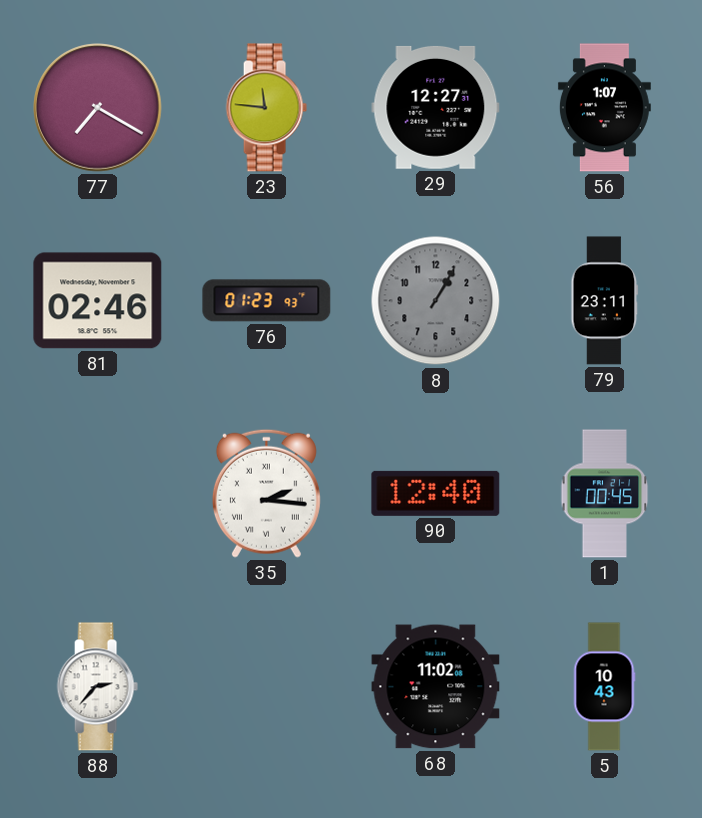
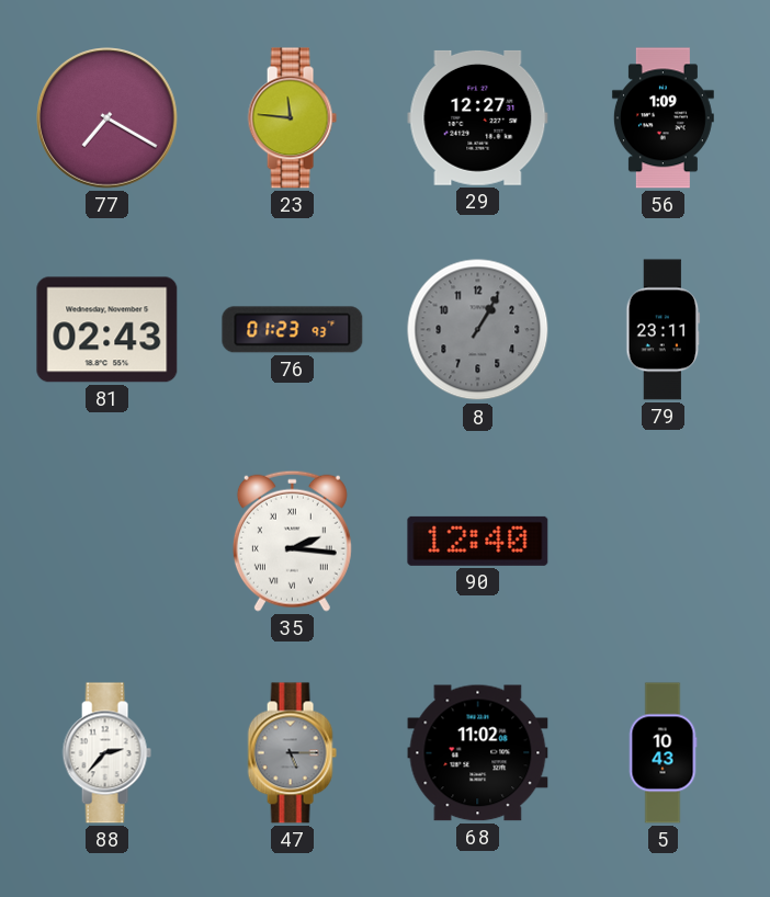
56: 1:07 -> 1:09 (663, 118)
81: 02:46 -> 02:43 (107, 330)
1: 00:45 -> none (605, 494)
47: none -> 5:15 (292, 753)
